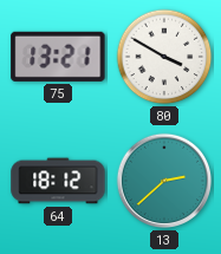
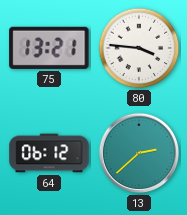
80: 3:50 -> 3:46 (139, 48)
64: 18:12 -> 06:12 (49, 153)
